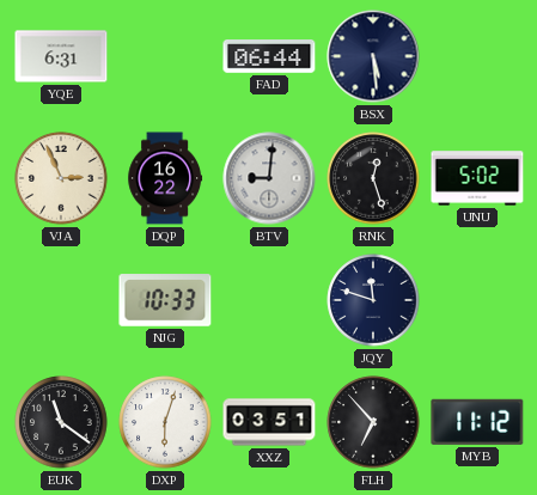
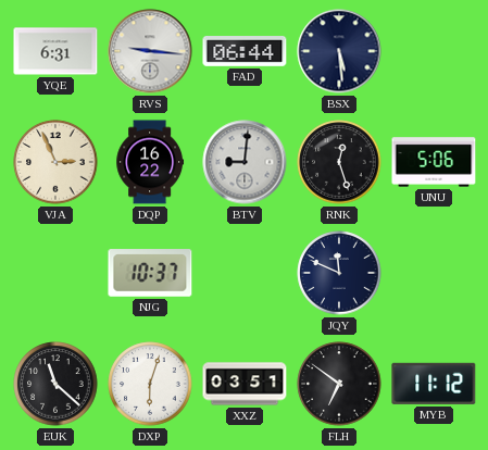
RVS: none -> 9:16 (150, 51)
UNU: 5:02 -> 5:06 (434, 162)
NJG: 10:33 -> 10:37 (150, 273)
JQY: 11:48 -> 11:49 (339, 273)
EUK: 11:21 -> 11:22 (55, 384)
FLH: 6:53 -> 6:51 (339, 384)
